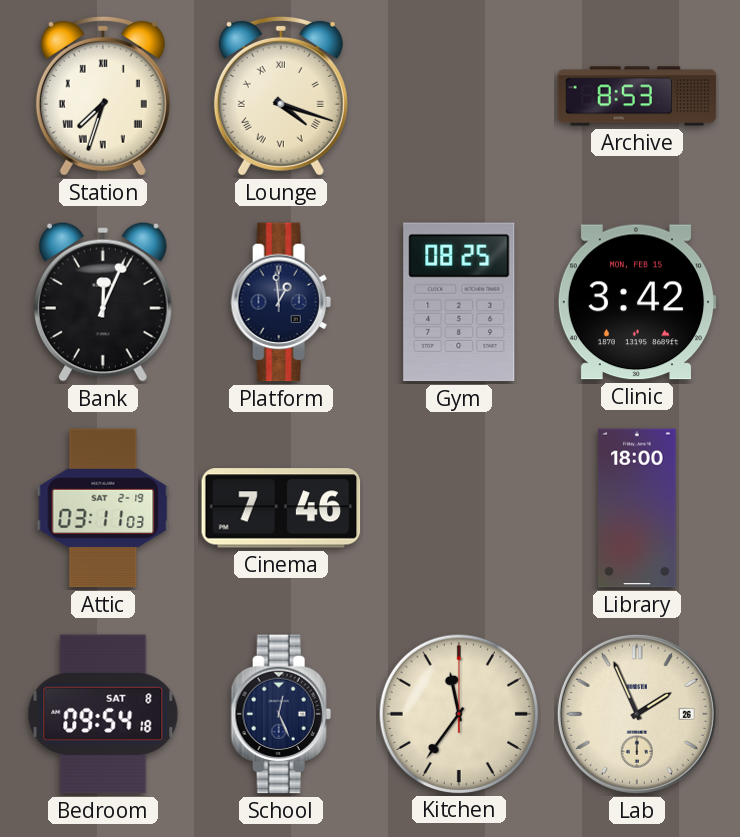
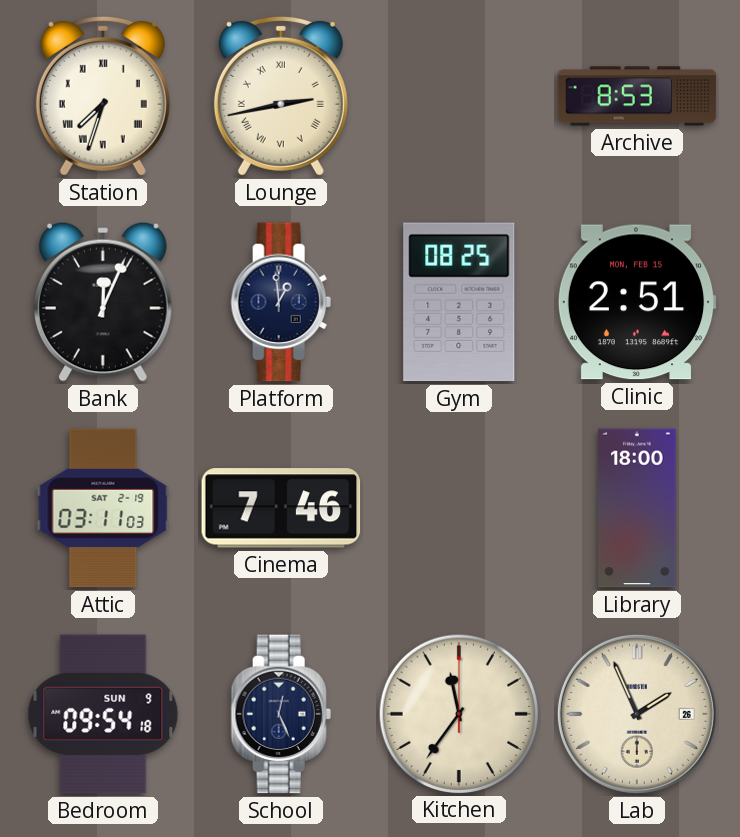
Lounge: 4:18 -> 2:43 (281, 96)
Clinic: 3:42 -> 2:51 (637, 302)
Bedroom date: SAT 8 -> SUN 9 (103, 714)
